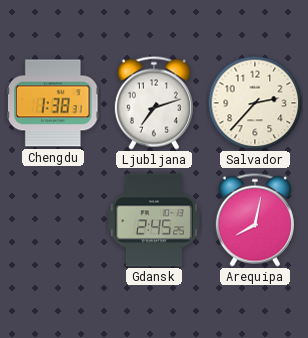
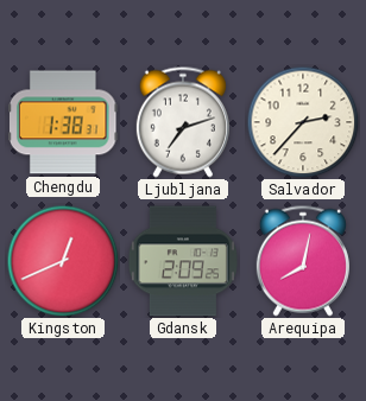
Kingston: none -> 12:41 (63, 261)
Gdansk: 2:45 -> 2:09 (183, 261)
